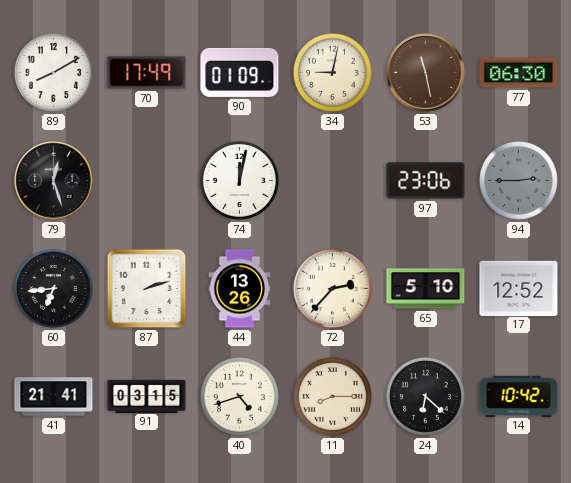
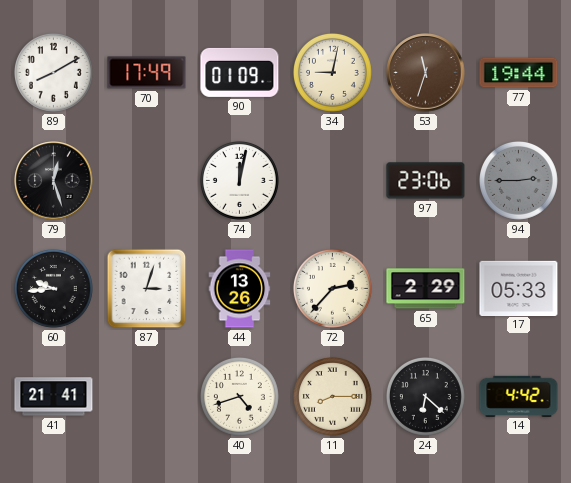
53: 11:28 -> 11:33 (426, 73)
77: 06:30 -> 19:44 (519, 73)
60: 6:44 -> 9:44 (53, 288)
87: 2:12 -> 3:03 (147, 289)
65: 5:10 -> 2:29 (426, 289)
17: 12:52 -> 05:33 (519, 288)
91: 03:15 -> none (147, 396)
14: 10:42 -> 4:42 (519, 396)
